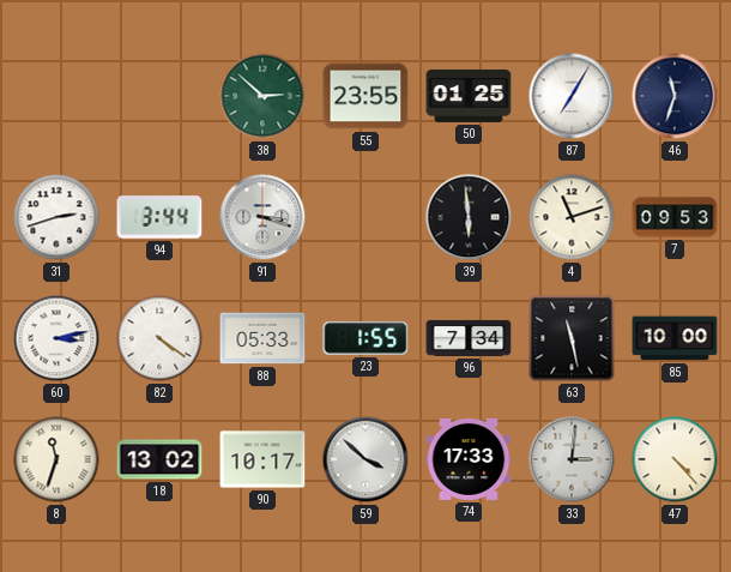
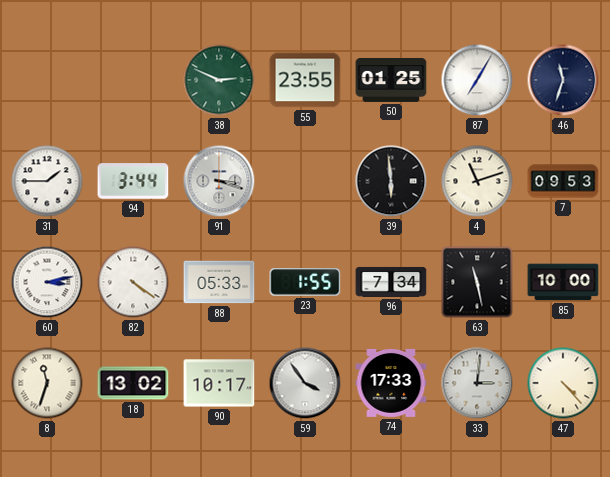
38: 2:52 -> 2:49 (219, 80)
31: 2:42 -> 1:45 (47, 181)
59: 3:52 -> 3:54 (305, 383)
